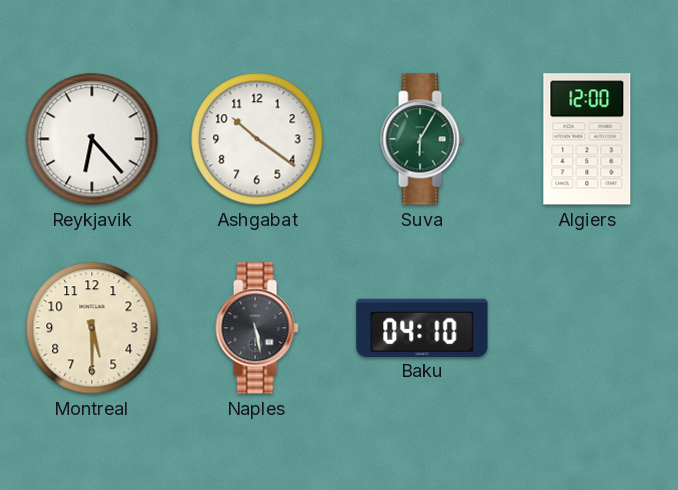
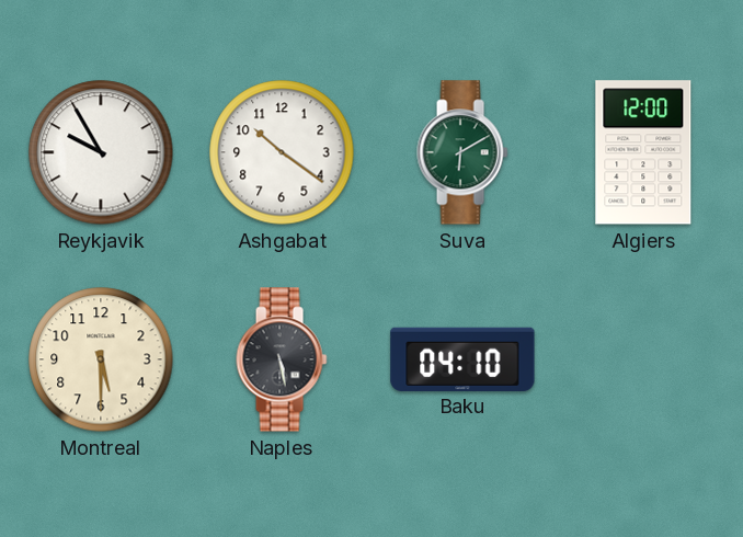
Reykjavik: 6:23 -> 9:55 (101, 152)
Suva: 6:05 -> 6:10 (462, 152)
